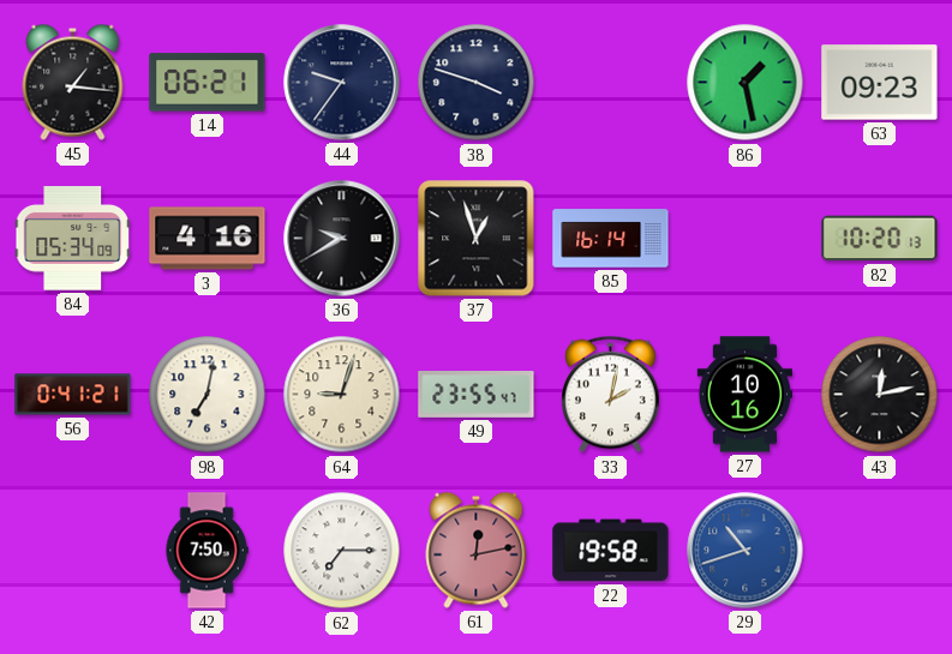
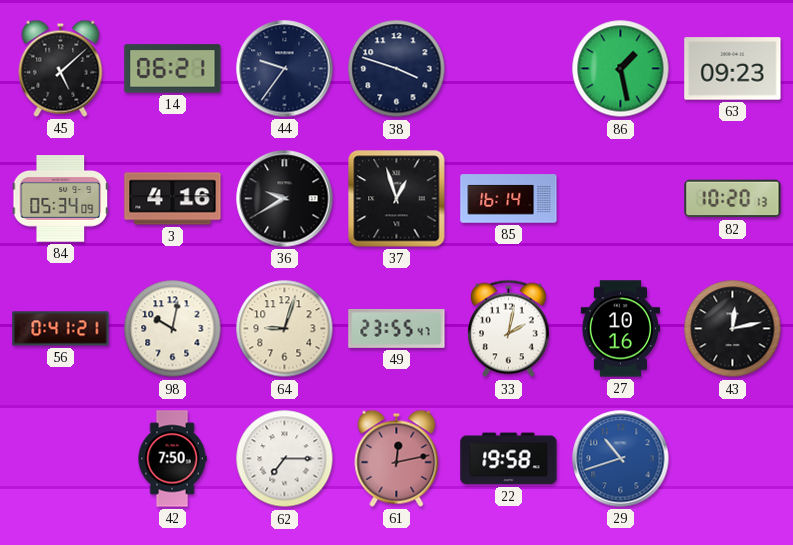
45: 1:16 -> 5:08 (61, 68)
98: 7:02 -> 10:02 (173, 329)
